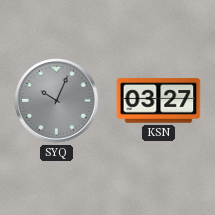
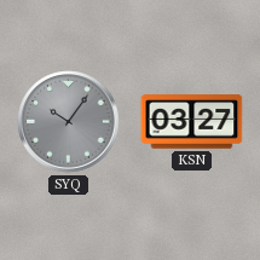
SYQ: 10:04 -> 10:06 (69, 122)
